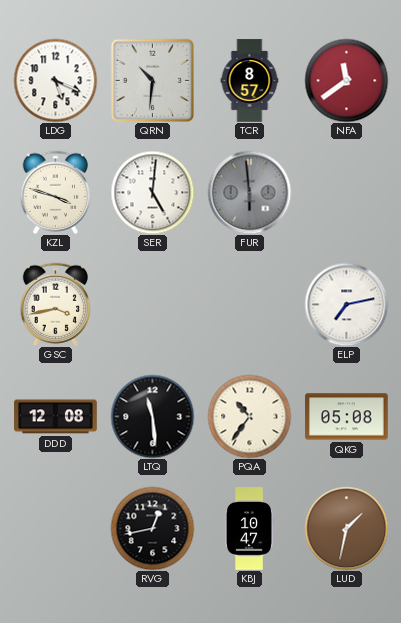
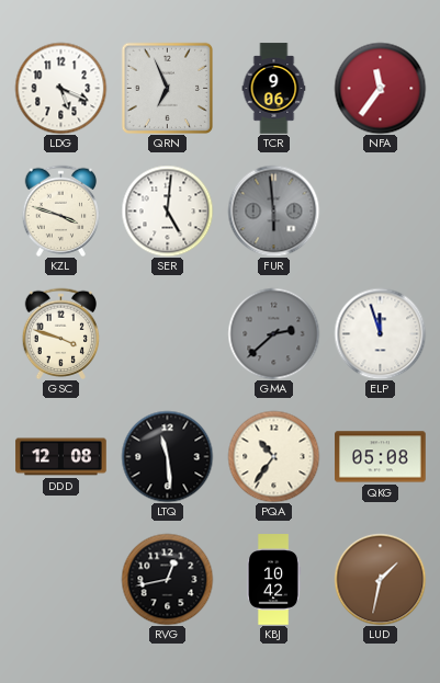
QRN: 10:31 -> 6:56 (167, 88)
TCR: 8:57 -> 9:06 (274, 89)
NFA: 11:39 -> 11:36 (380, 88)
GSC: 3:43 -> 3:48 (61, 333)
GMA: none -> 2:38 (273, 333)
ELP: 7:13 -> 11:57 (380, 333)
KBJ: 10:47 -> 10:42 (273, 580)
